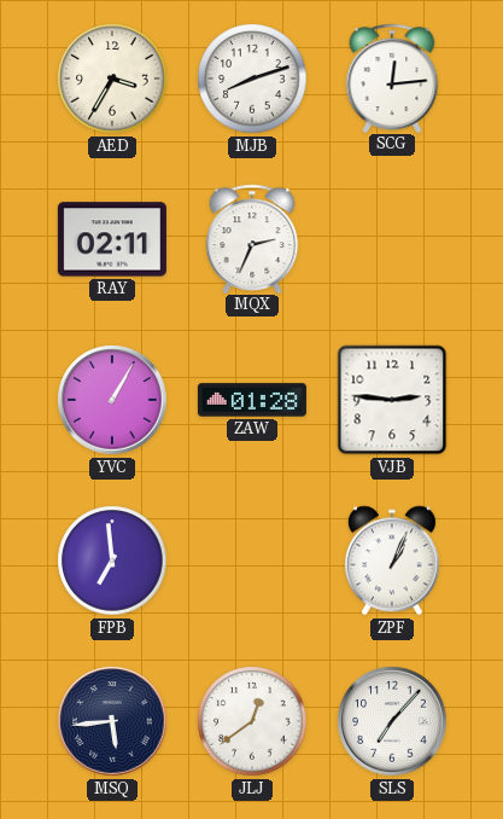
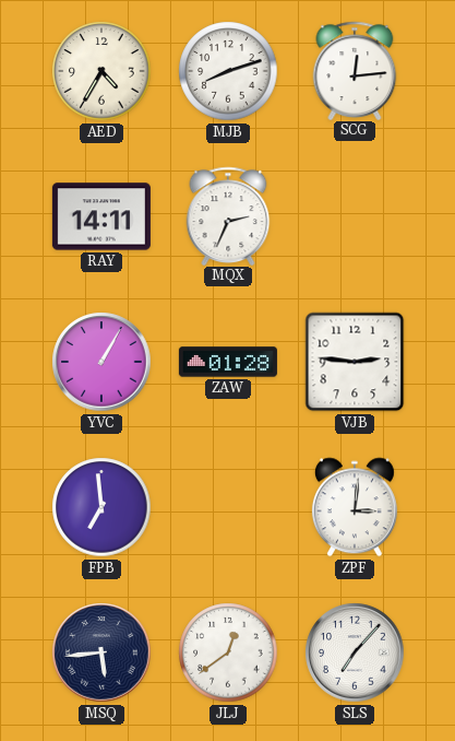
AED: 3:35 -> 4:35 (101, 71)
RAY: 02:11 -> 14:11 (101, 216)
ZPF: 1:04 -> 3:01 (355, 507)
